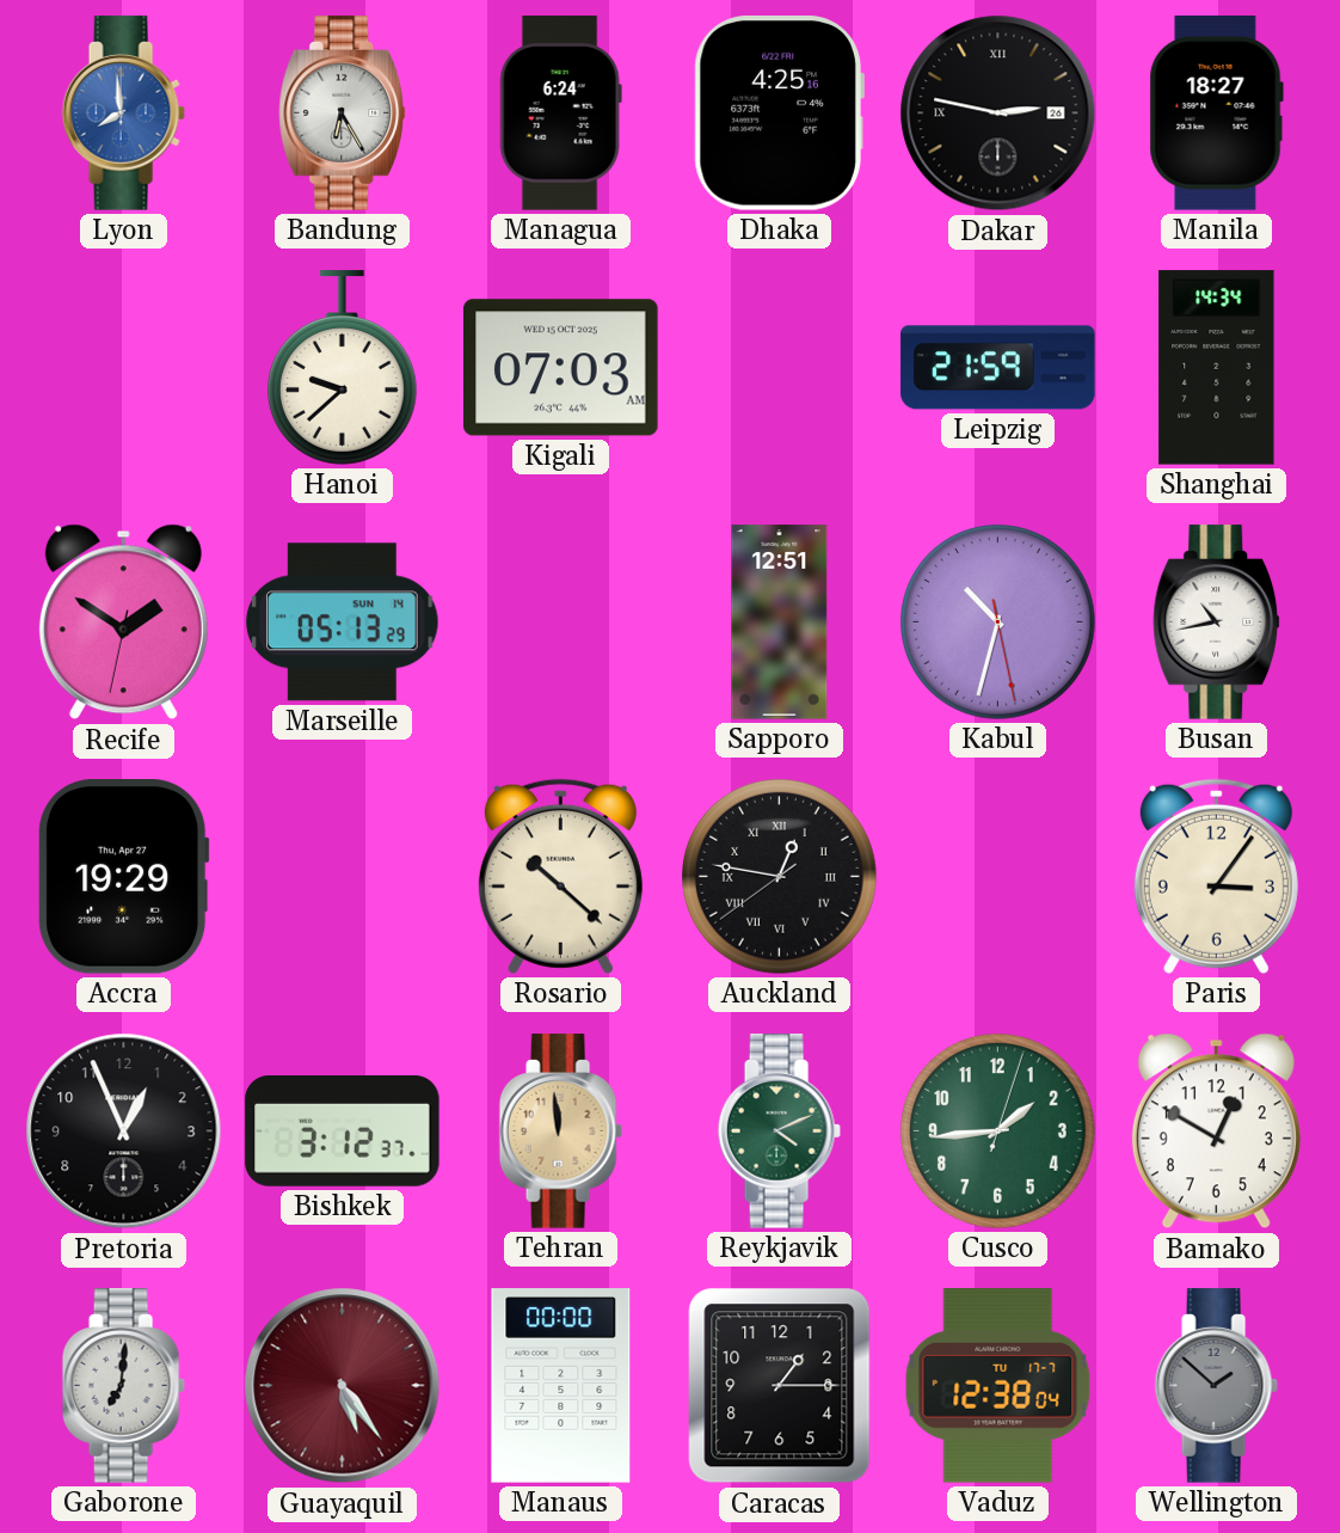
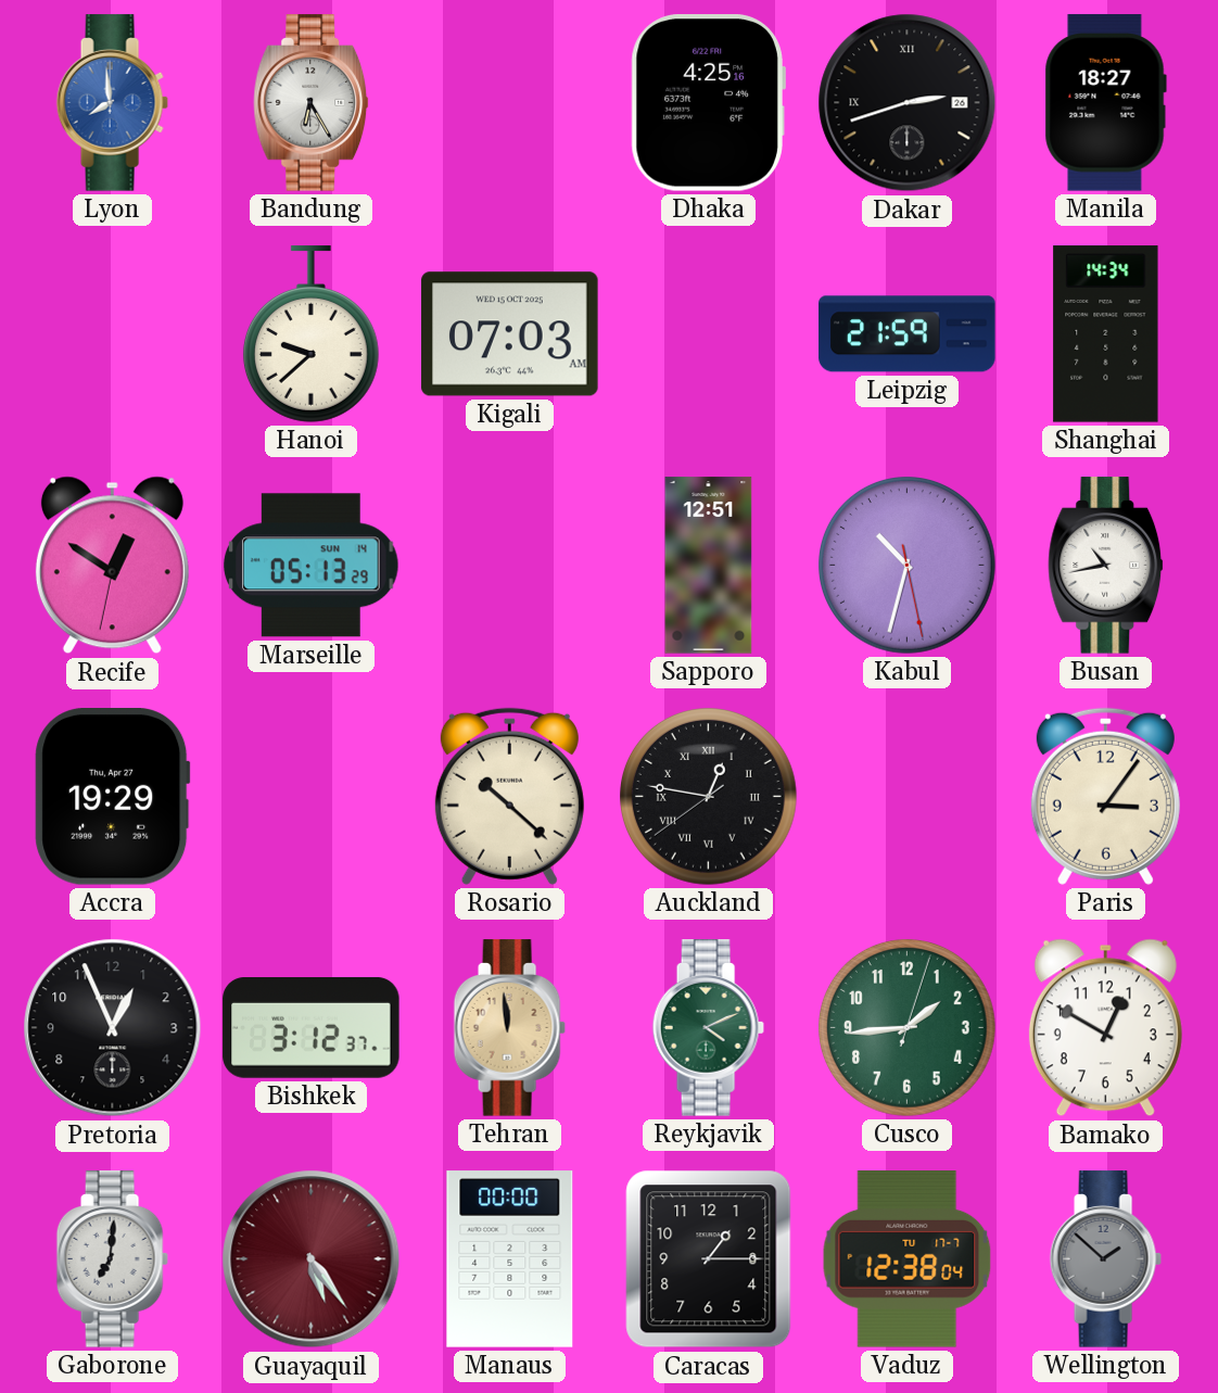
Managua: 6:24 -> none (560, 114)
Dakar: 2:47 -> 2:42 (908, 103)
Recife: 1:50 -> 12:50 (112, 566)
